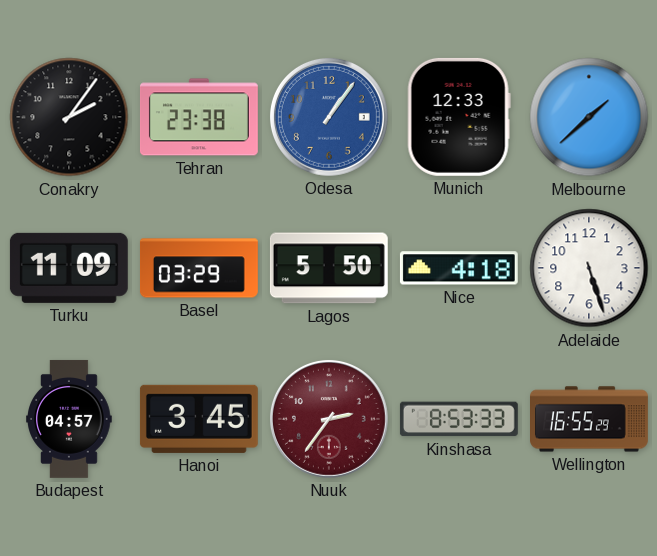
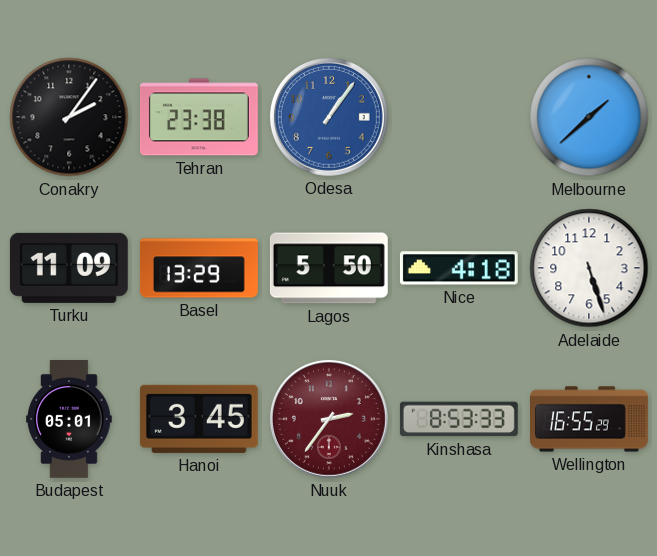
Munich: 12:33 -> none (459, 117)
Basel: 03:29 -> 13:29 (199, 268)
Budapest: 04:57 -> 05:01 (69, 419)
